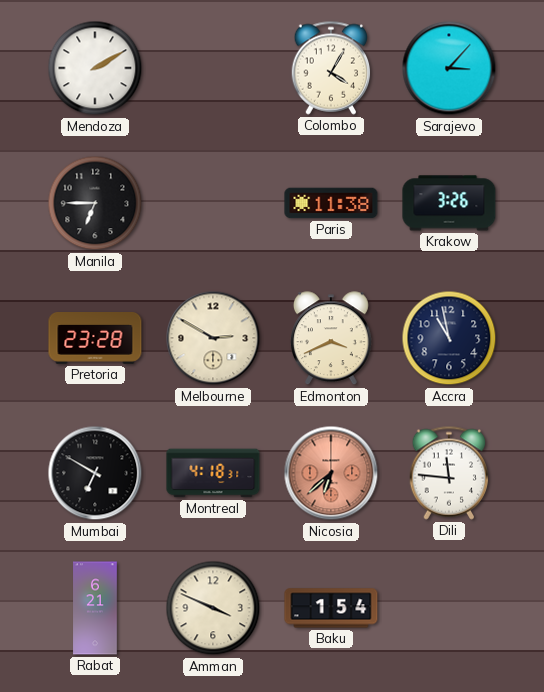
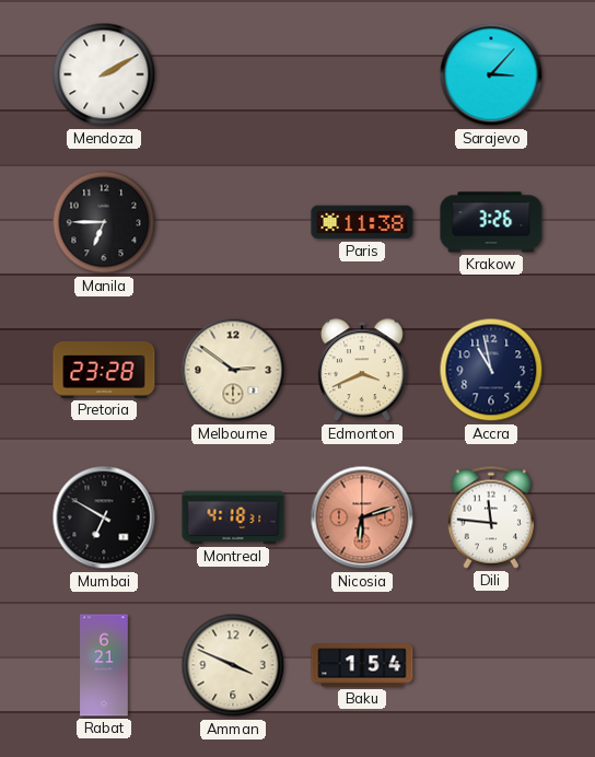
Colombo: 4:05 -> none (331, 68)
Melbourne: 2:50 -> 2:51 (233, 370)
Nicosia: 6:38 -> 6:12 (362, 517)
